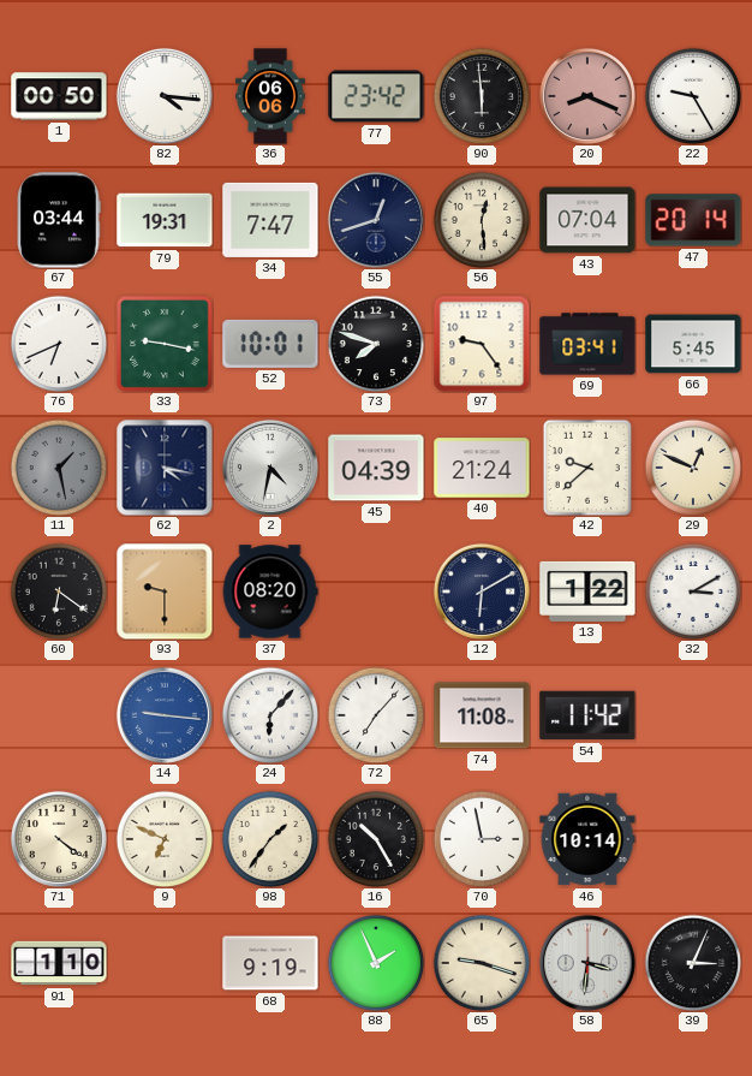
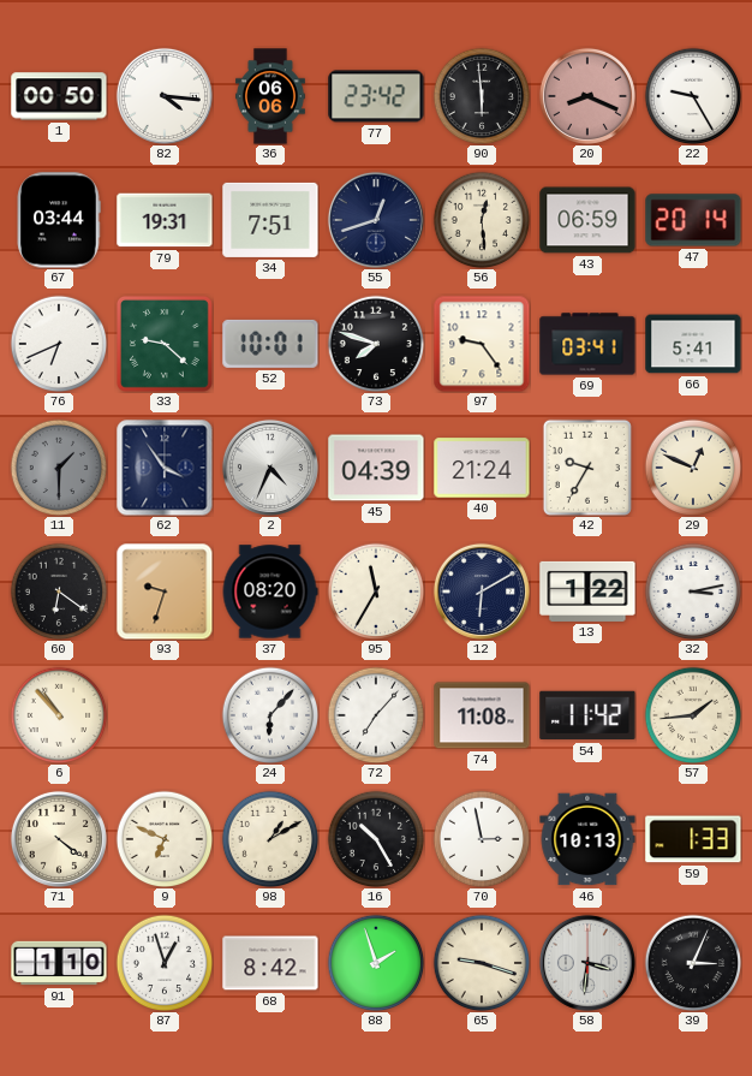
34: 7:47 -> 7:51 (270, 220)
43: 07:04 -> 06:59 (587, 220)
33: 9:17 -> 9:22 (166, 345)
66: 5:45 -> 5:41 (693, 344)
11: 1:28 -> 1:30 (59, 468)
62: 4:17 -> 3:54 (165, 468)
2: 4:32 -> 4:34 (270, 468)
42: 9:38 -> 9:35 (587, 468)
93: 9:30 -> 9:33 (165, 591)
95: none -> 11:35 (376, 591)
32: 3:10 -> 3:13 (693, 591)
6: none -> 10:53 (59, 715)
14: 9:16 -> none (165, 715)
57: none -> 1:44 (693, 715)
98: 1:36 -> 1:10 (270, 839)
46: 10:14 -> 10:13 (587, 839)
59: none -> 1:33 (693, 839)
87: none -> 12:57 (165, 963)
68: 9:19 -> 8:42 (270, 963)
88: 1:56 -> 1:57 (376, 963)
